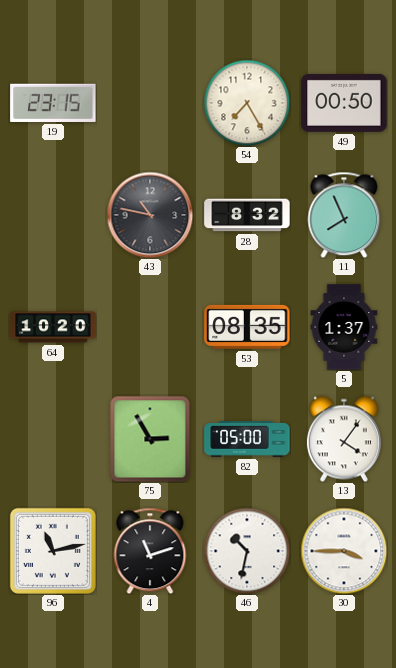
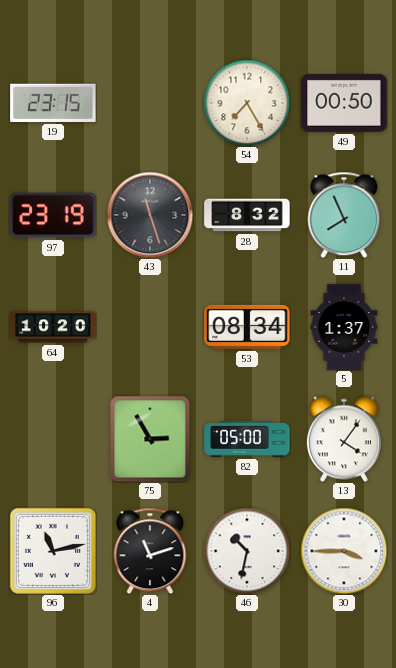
97: none -> 23:19 (53, 215)
43: 10:47 -> 11:27 (150, 215)
53: 08:35 -> 08:34 (247, 327)
